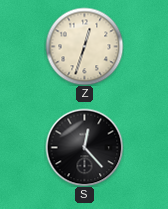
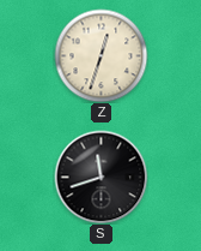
S: 12:23 -> 11:42 (100, 177)
